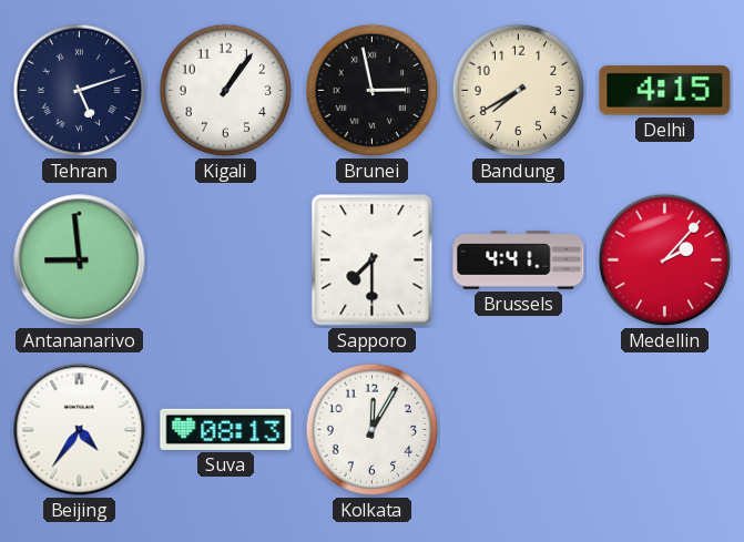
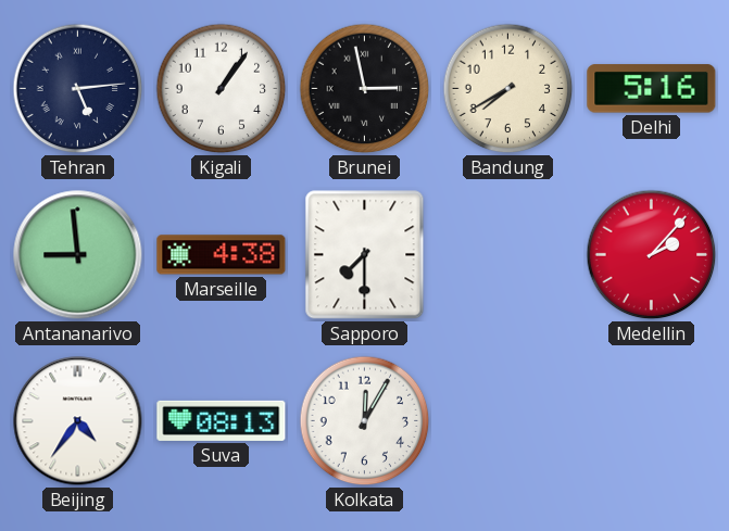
Tehran: 5:12 -> 5:14 (78, 89)
Delhi: 4:15 -> 5:16 (652, 89)
Marseille: none -> 4:38 (222, 255)
Brussels: 4:41 -> none (519, 260)
